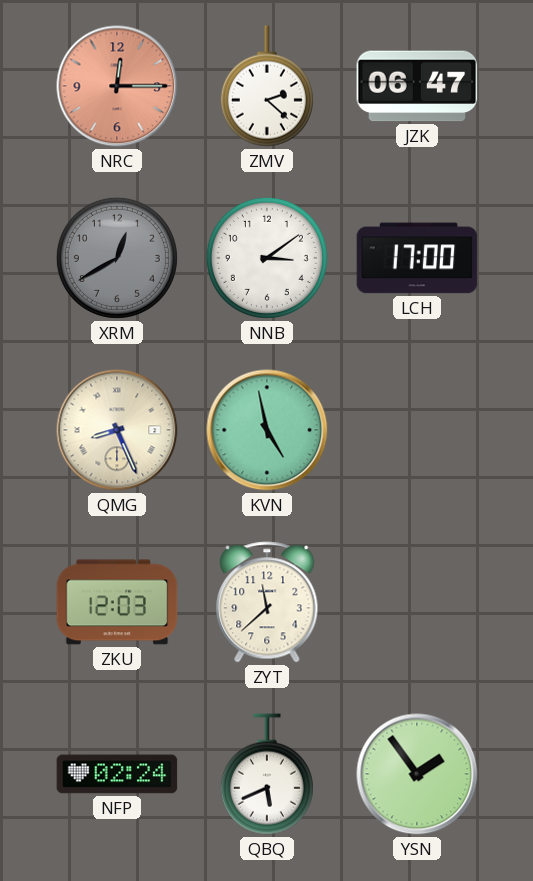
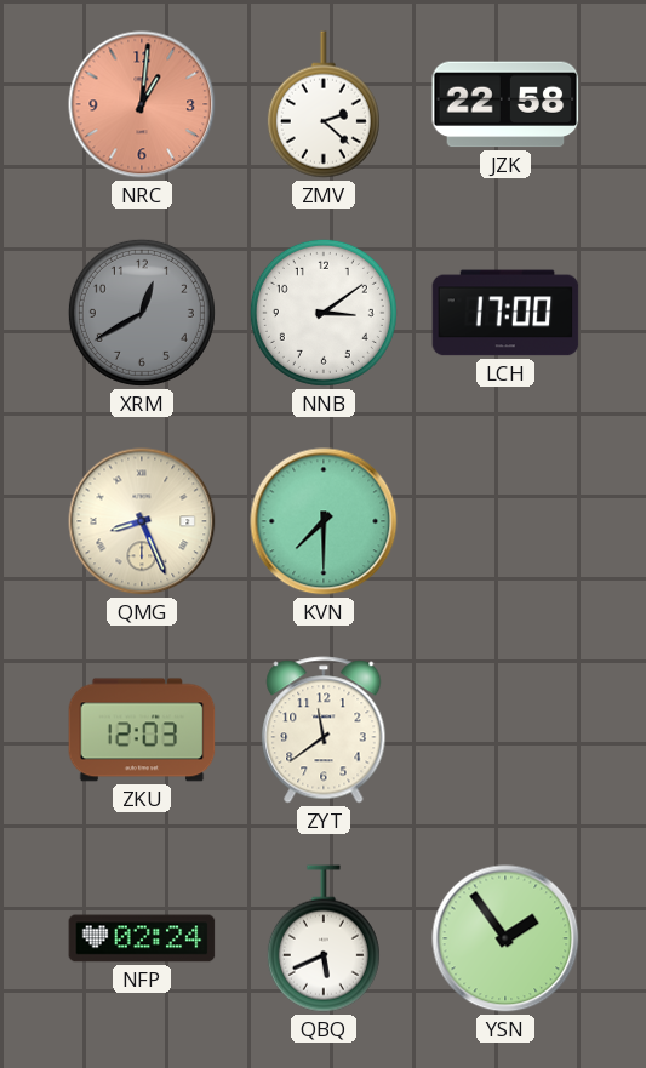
NRC: 12:15 -> 1:01 (142, 104)
JZK: 06:47 -> 22:58 (505, 104)
KVN: 4:58 -> 7:30 (324, 521)
ZYT: 11:38 -> 11:39 (324, 730)
